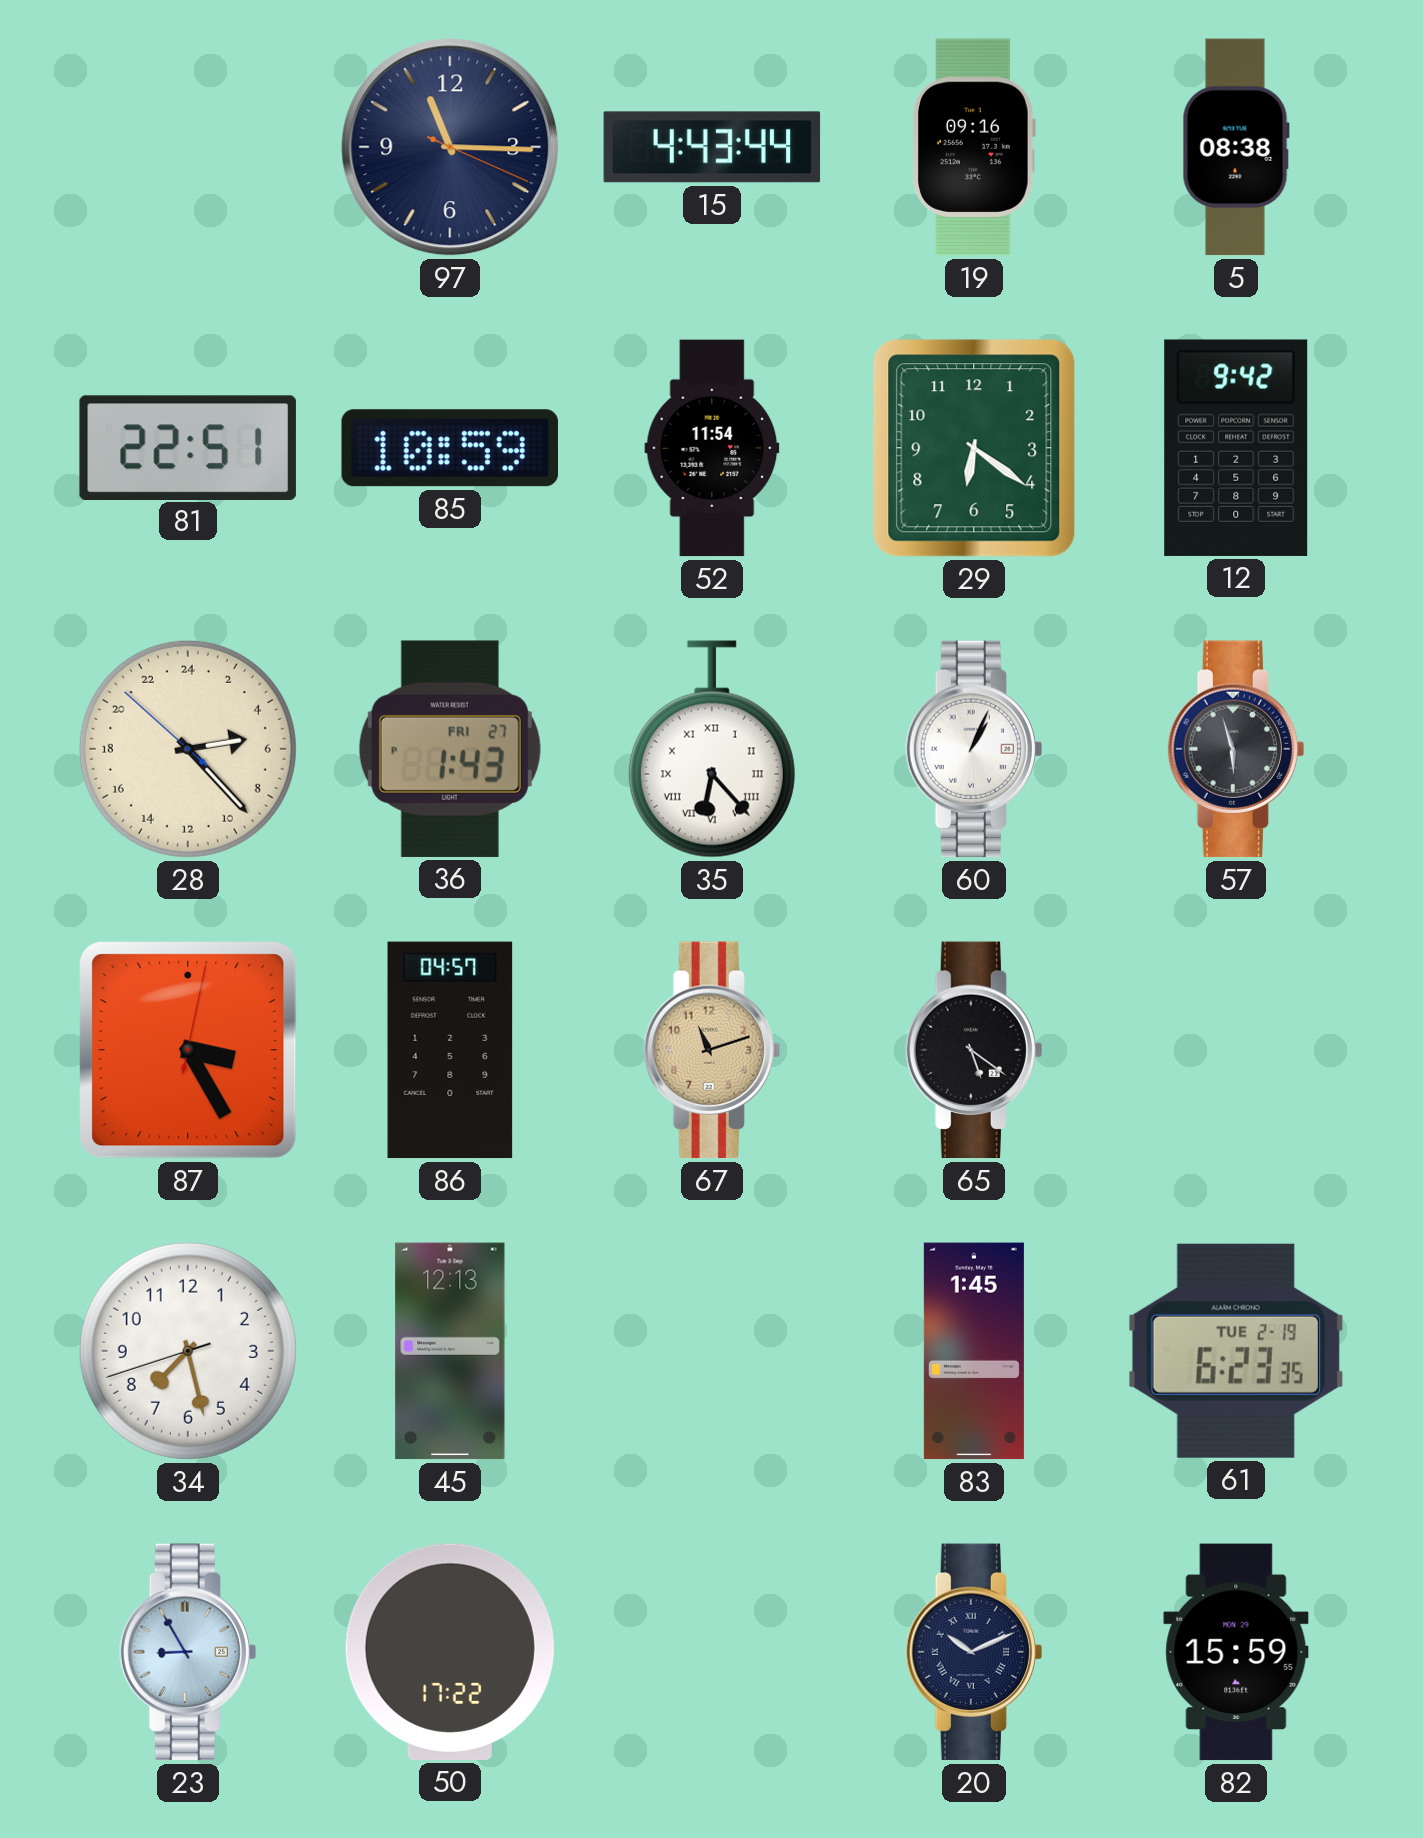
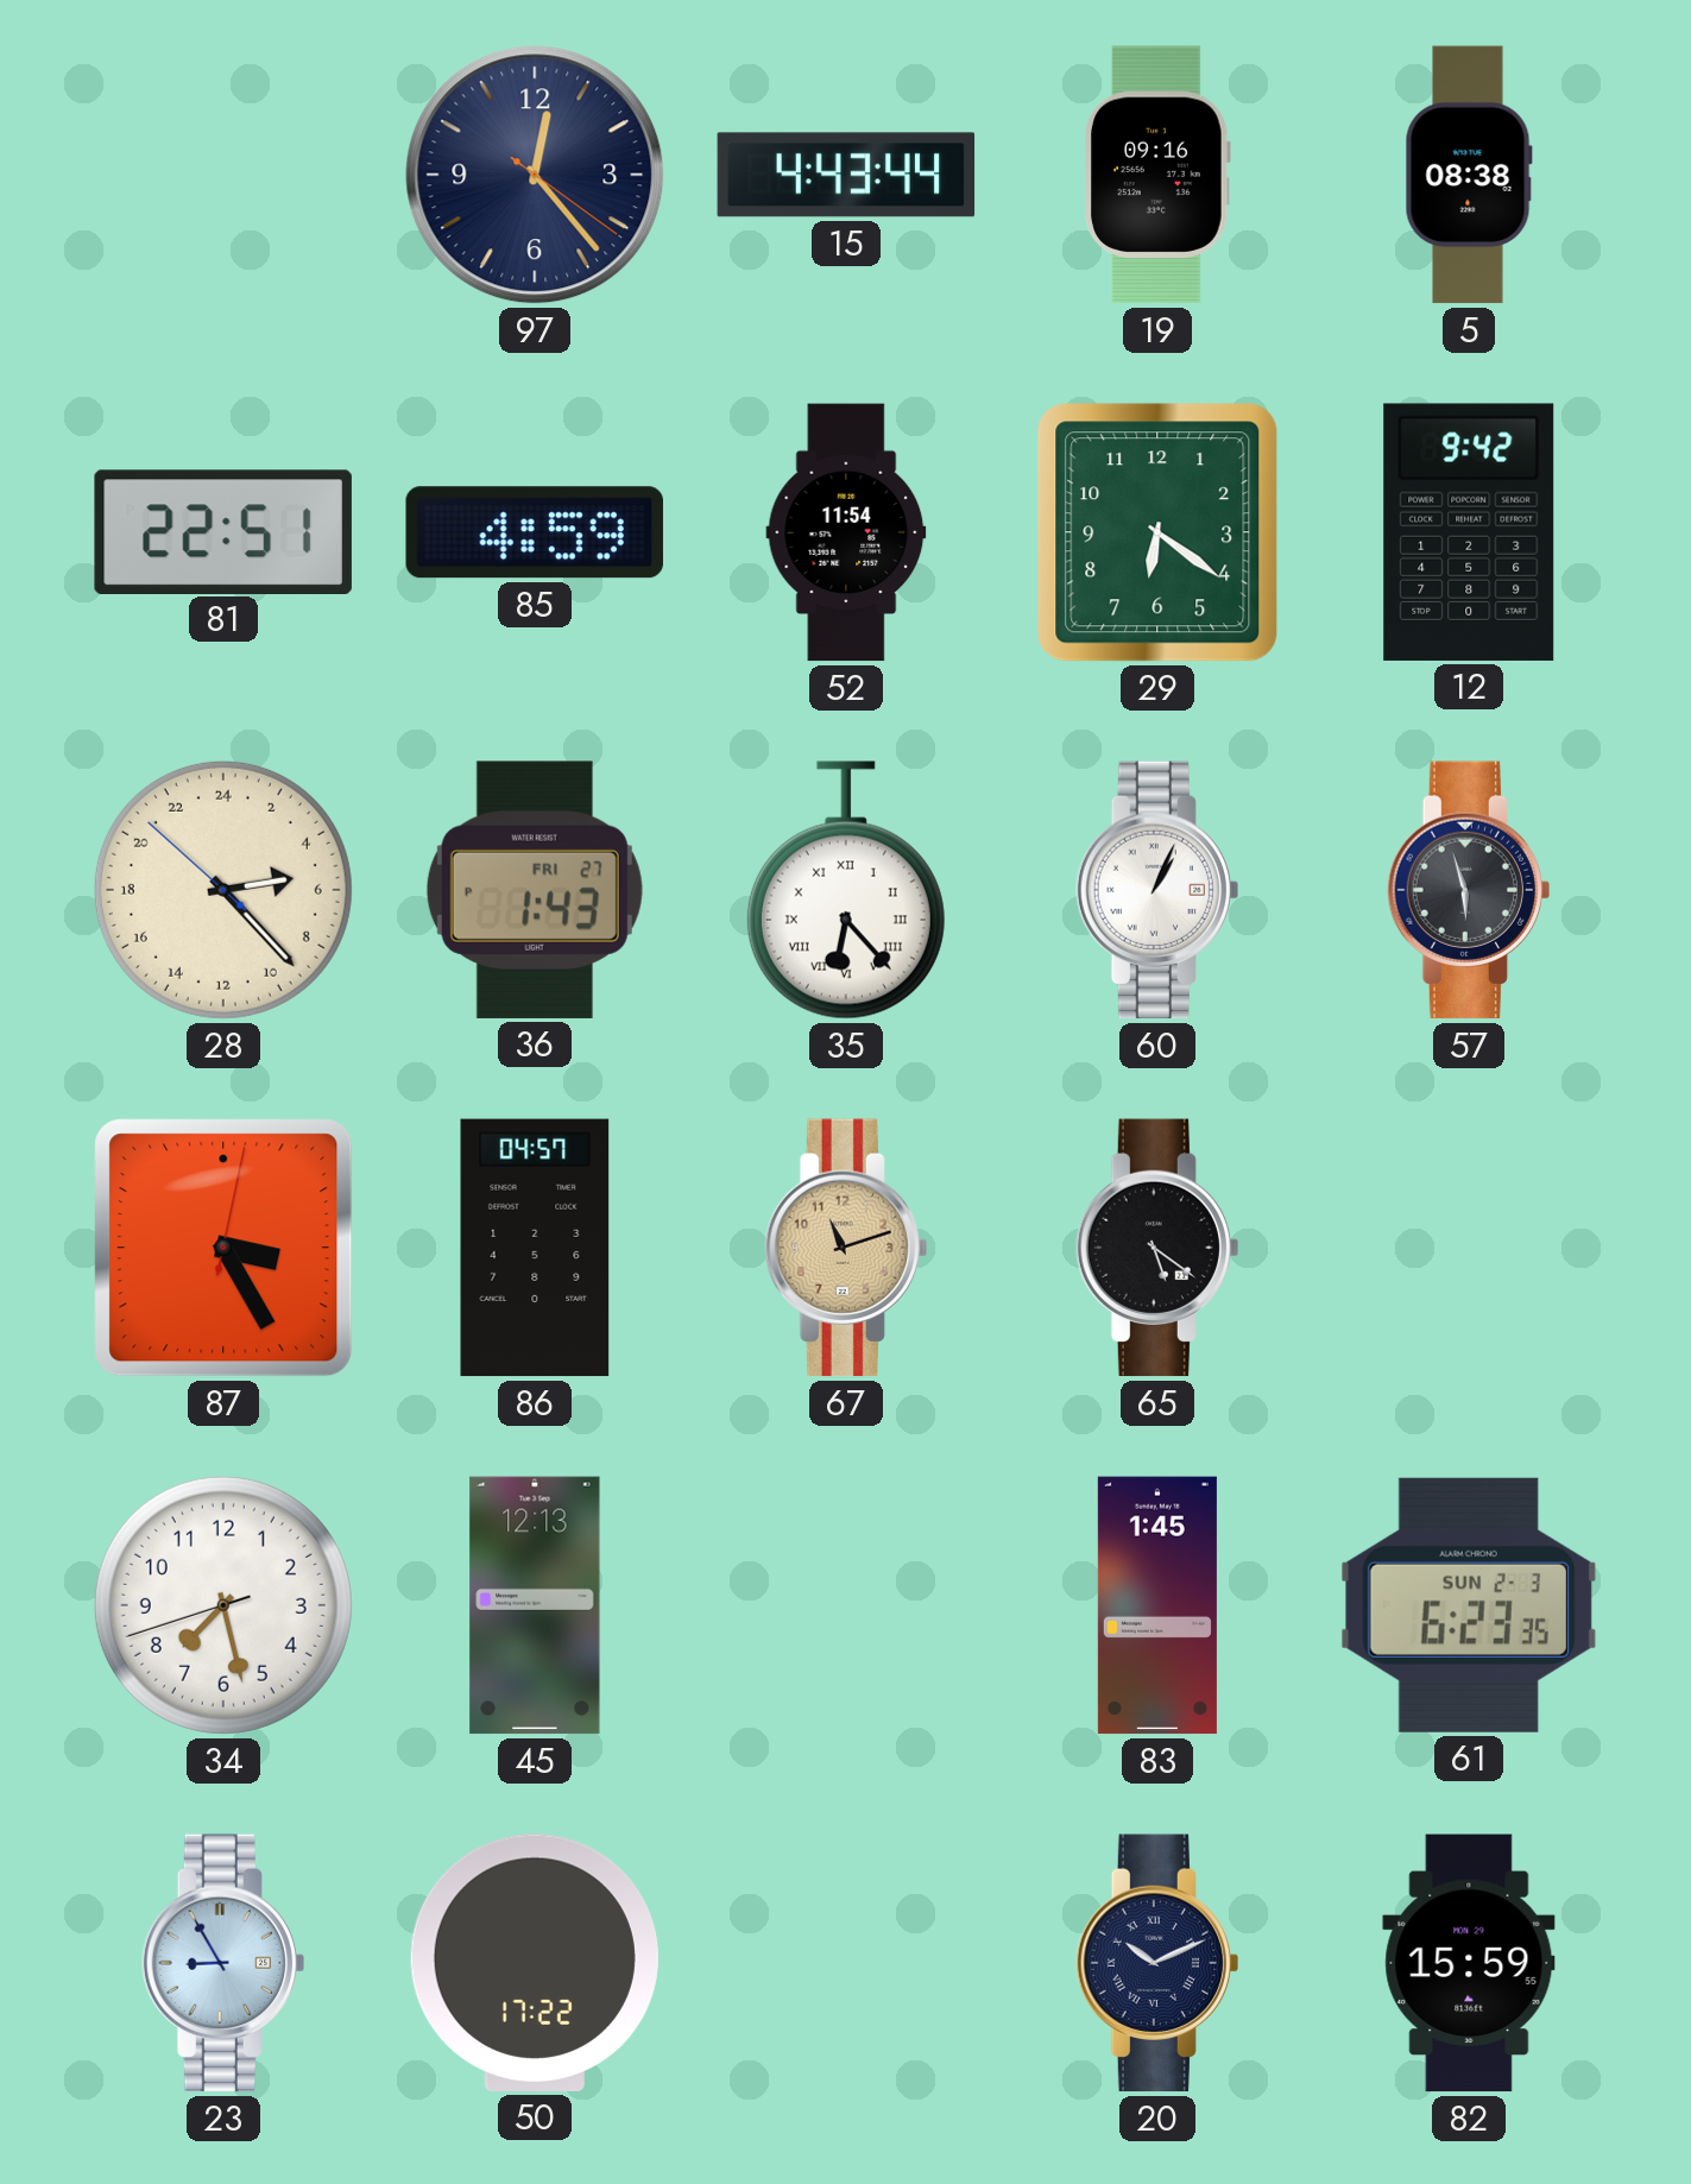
97: 11:15 -> 12:23 (535, 175)
85: 10:59 -> 4:59 (535, 532)
61 date: TUE 2-19 -> SUN 2-3 (1469, 1605)
